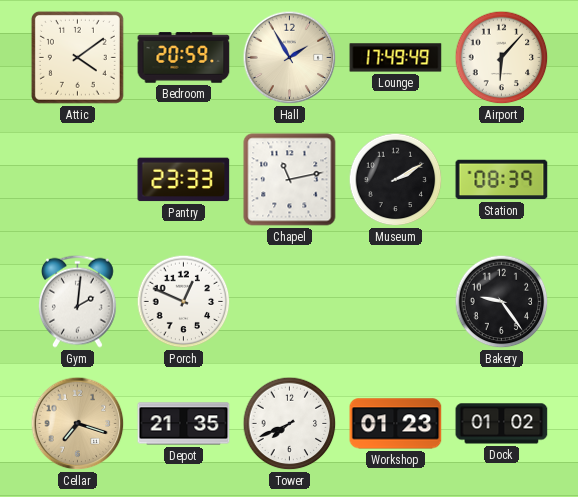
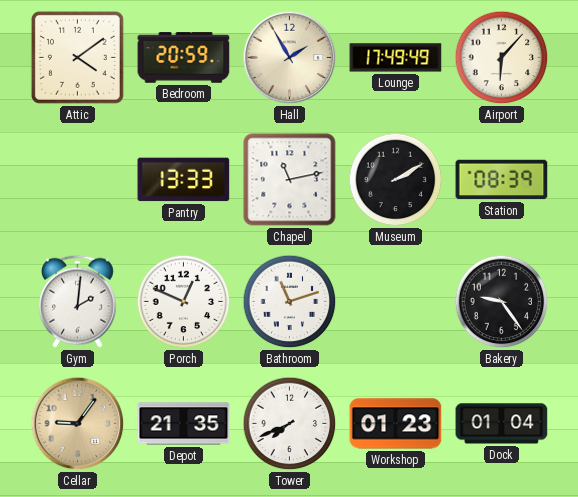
Pantry: 23:33 -> 13:33 (184, 180)
Bathroom: none -> 11:12 (290, 302)
Cellar: 7:18 -> 9:06 (78, 424)
Dock: 01:02 -> 01:04 (502, 424)
